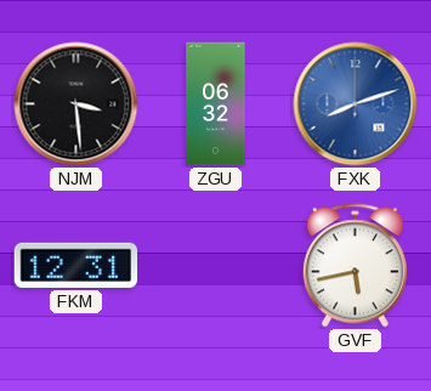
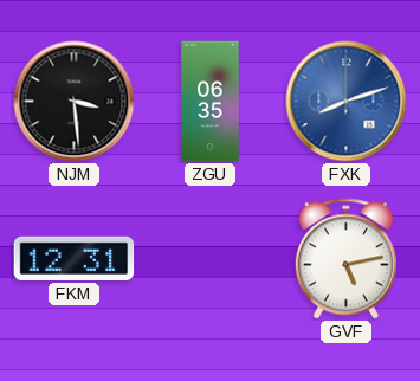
ZGU: 06:32 -> 06:35 (211, 102)
GVF: 5:43 -> 5:13 (345, 259)
